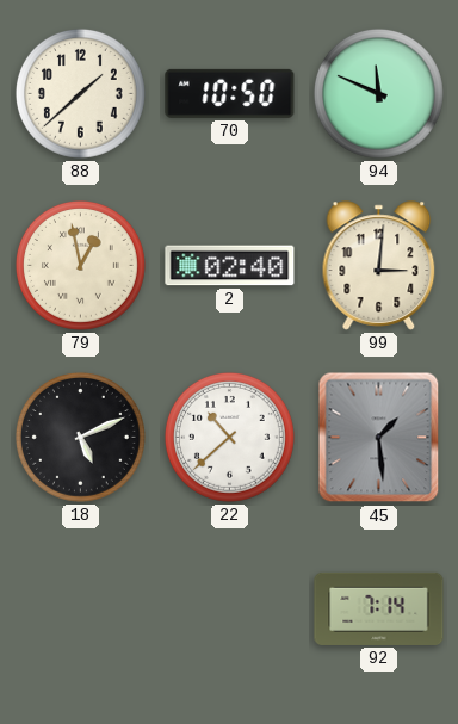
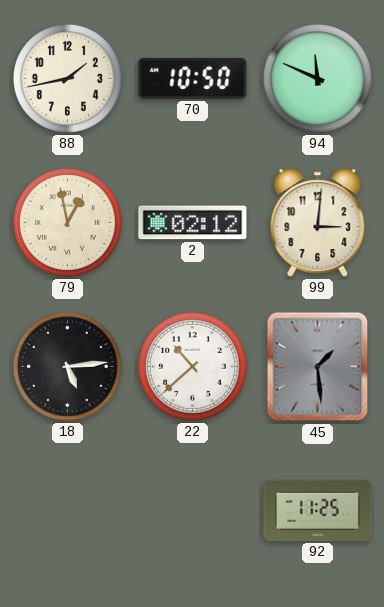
88: 1:38 -> 1:43 (67, 78)
2: 02:40 -> 02:12 (193, 223)
18: 5:11 -> 5:14 (67, 366)
92: 7:14 -> 11:25 (318, 510)
